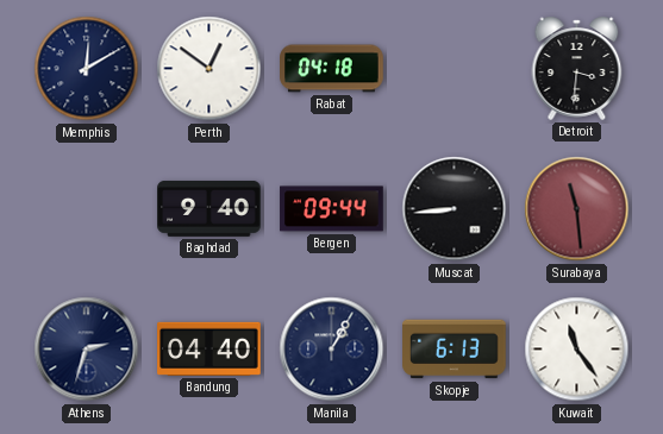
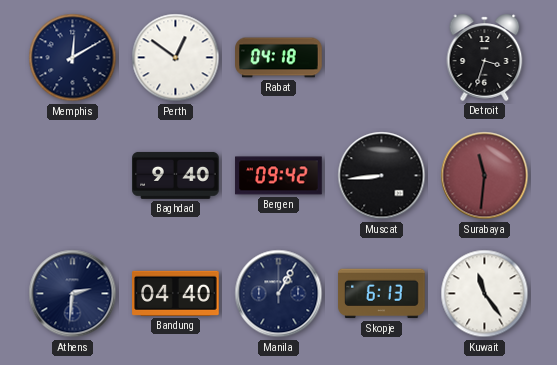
Detroit: 3:31 -> 3:33 (485, 57)
Bergen: 09:44 -> 09:42 (279, 176)
Surabaya: 11:29 -> 11:31 (485, 176)
Athens: 2:33 -> 2:31 (73, 294)
